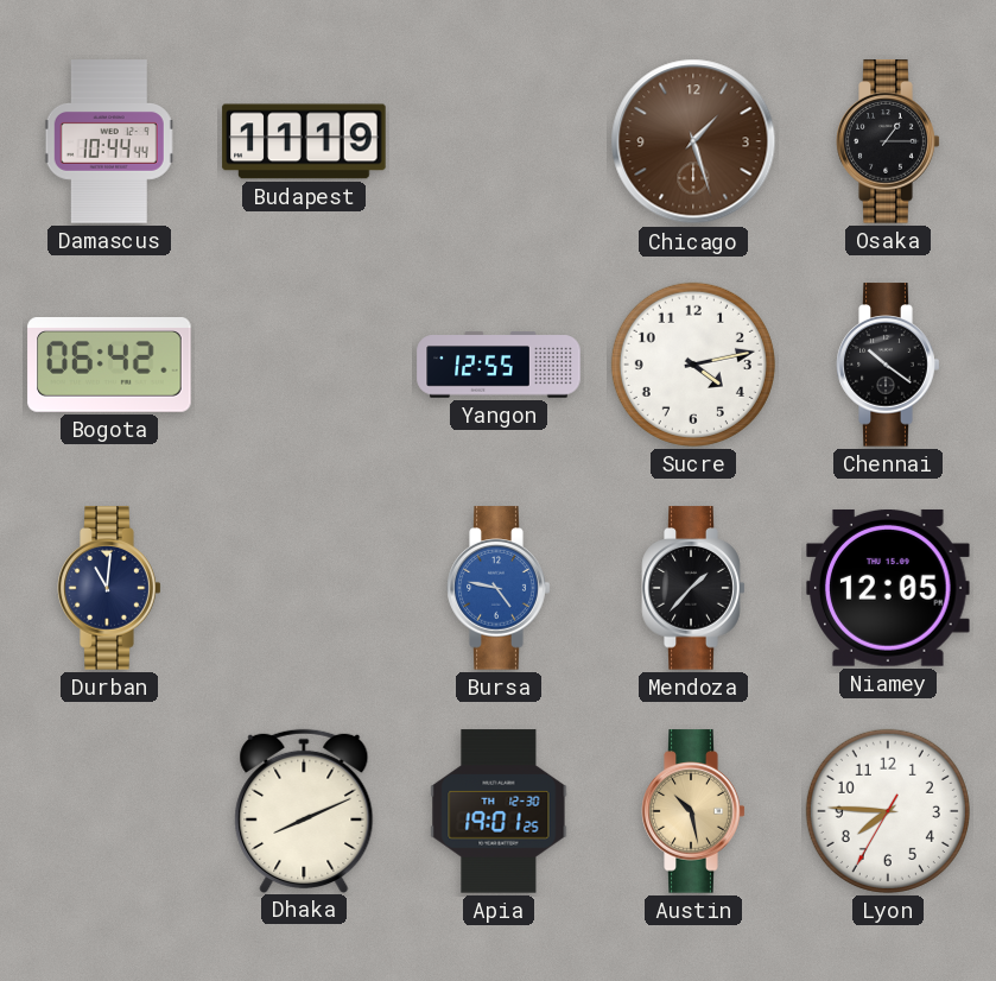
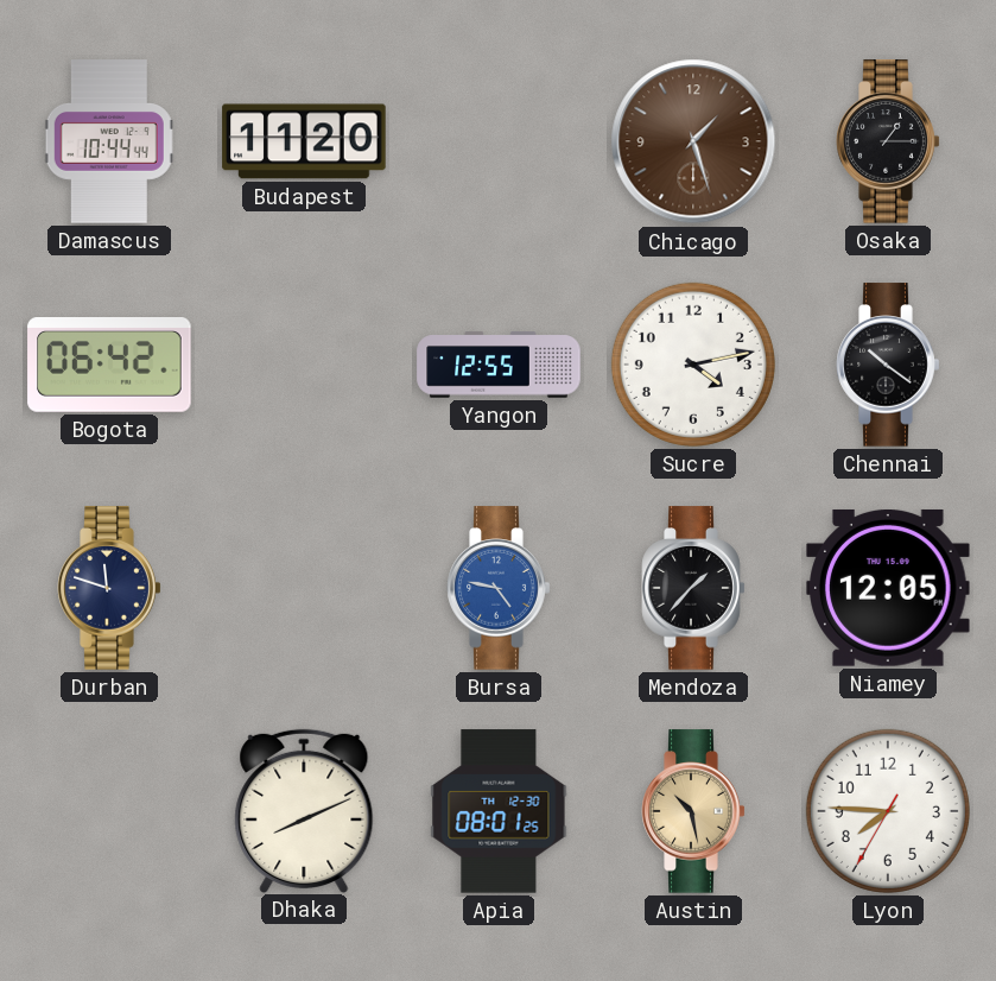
Budapest: 11:19 -> 11:20 (304, 141)
Durban: 11:01 -> 11:48 (109, 588)
Apia: 19:01 -> 08:01 (499, 811)
